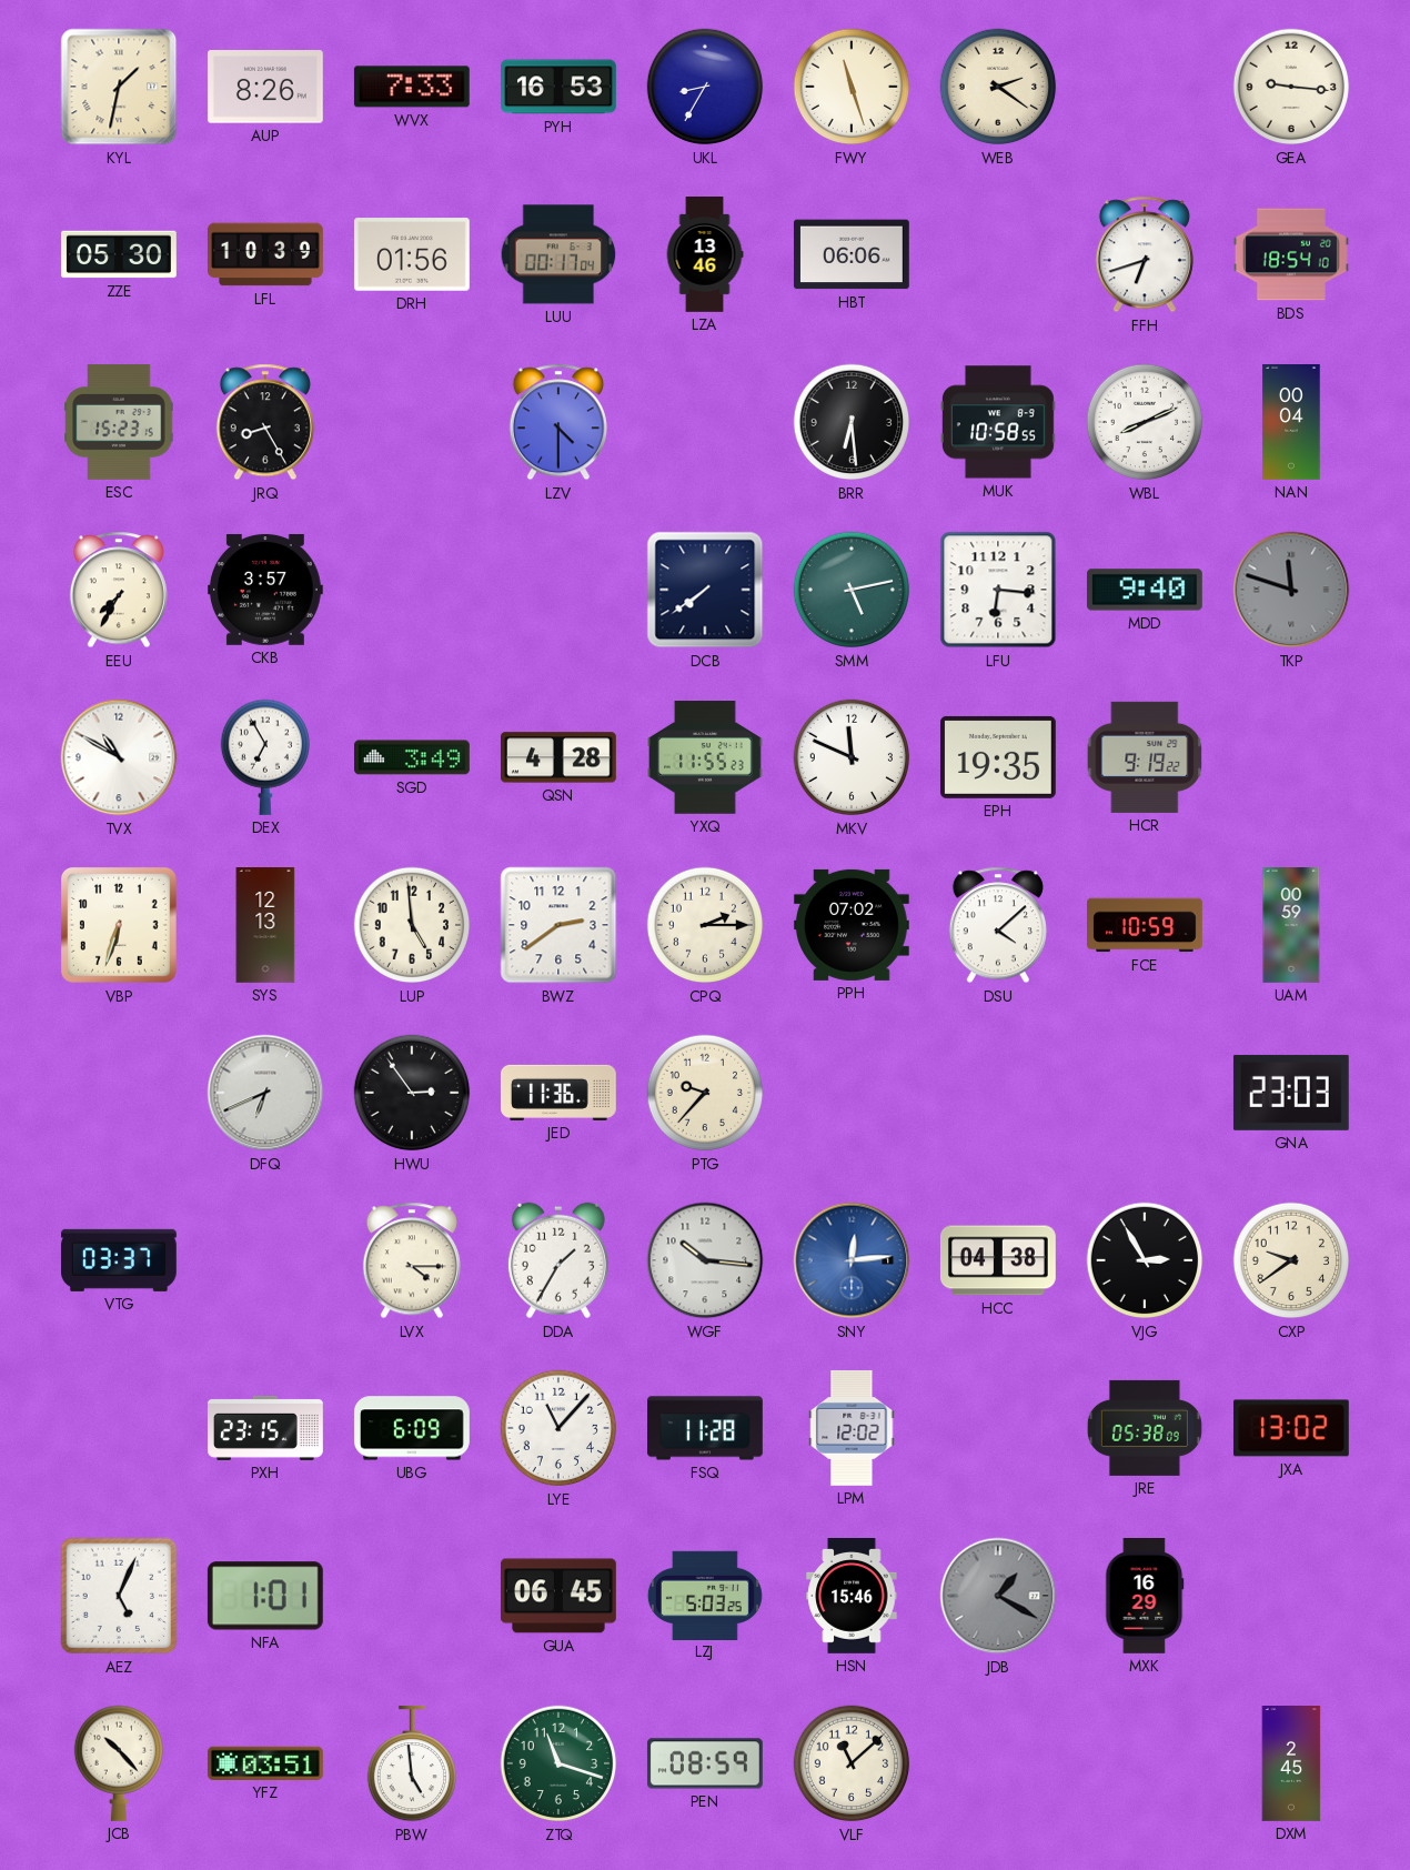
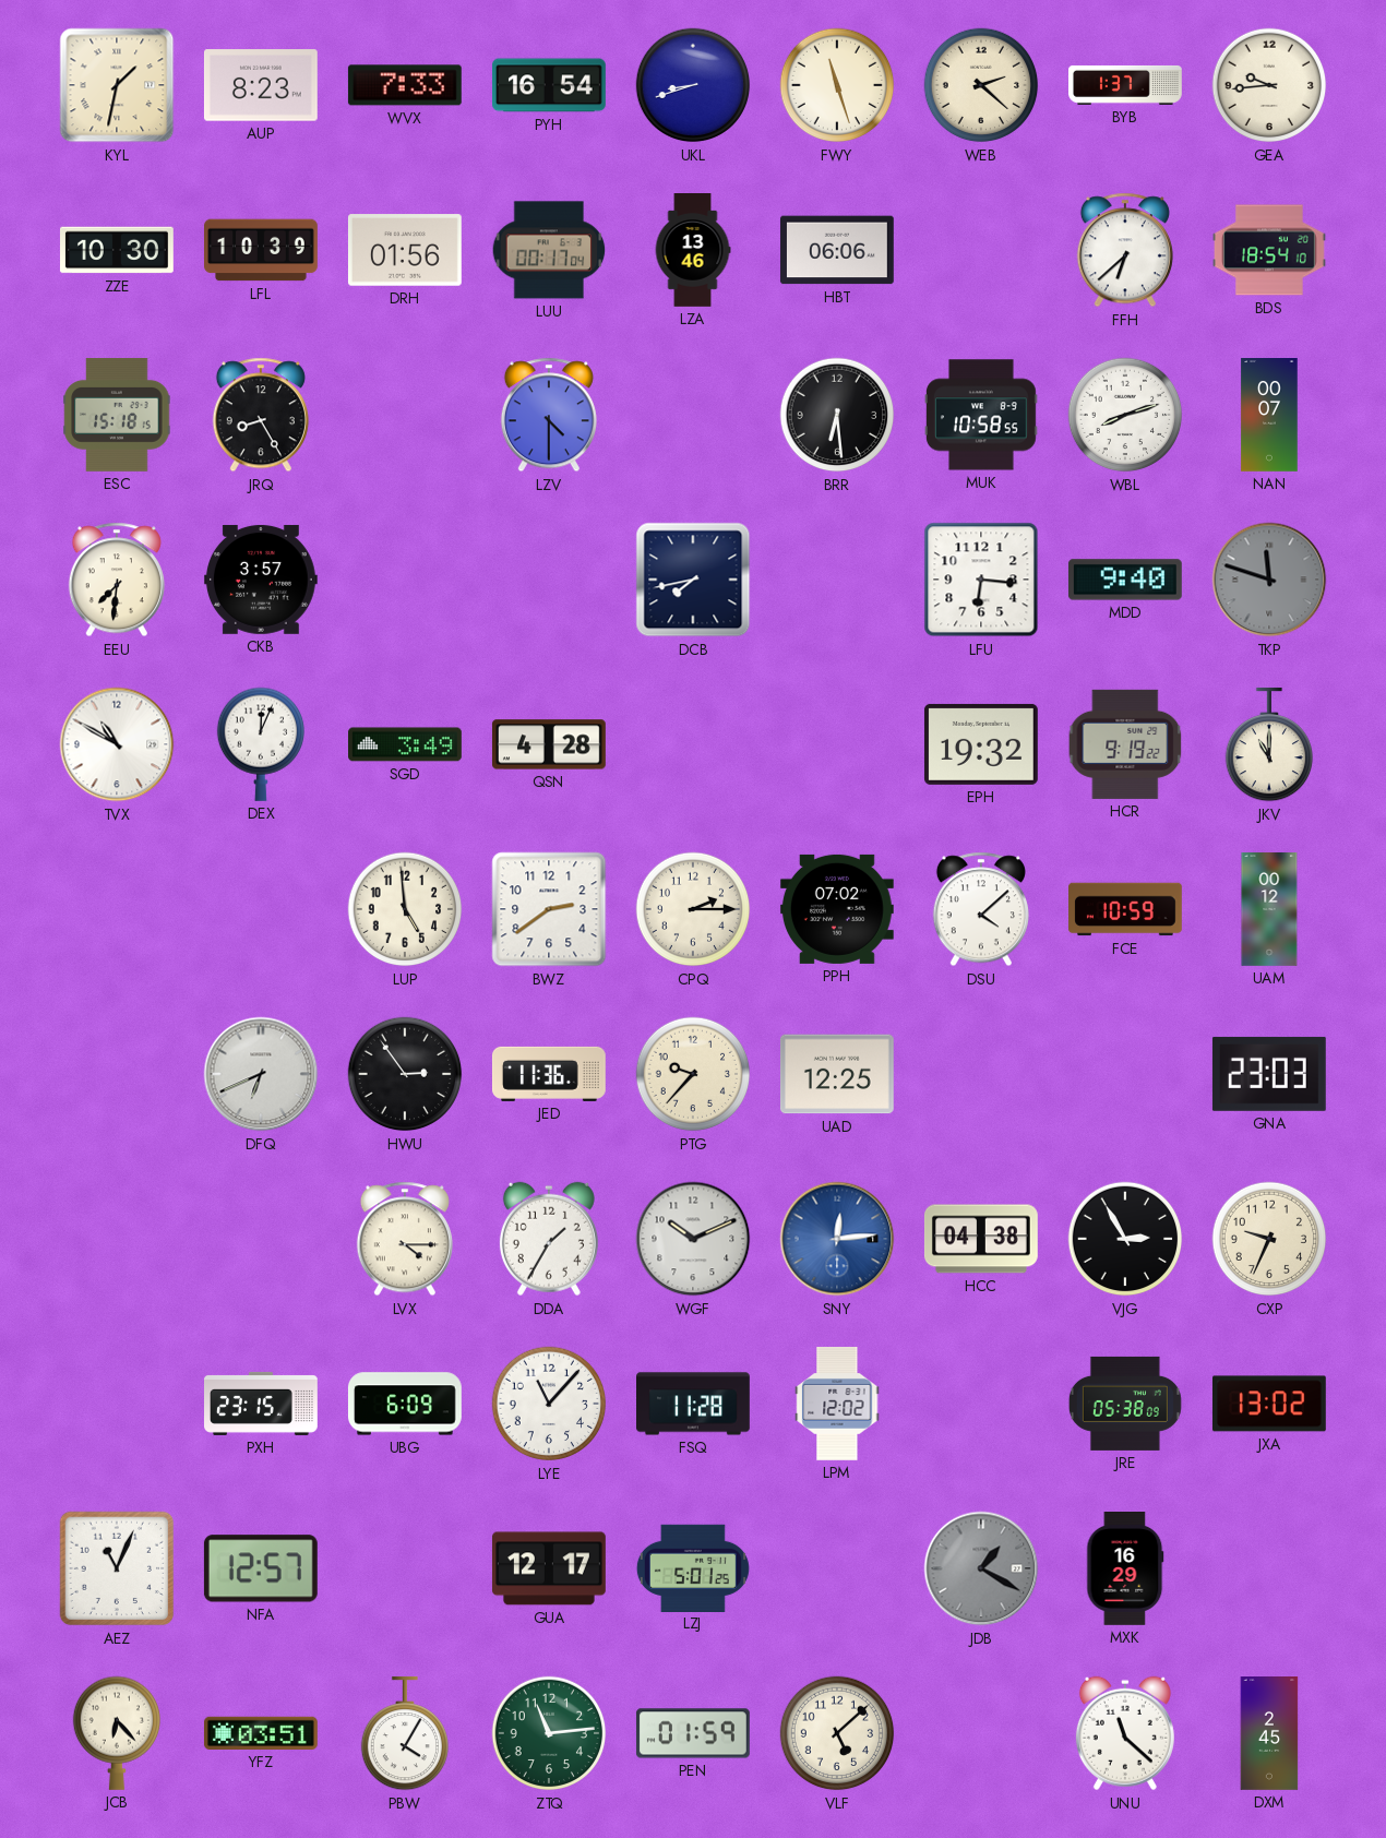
AUP: 8:26 -> 8:23 (261, 85)
PYH: 16:53 -> 16:54 (550, 85)
UKL: 8:35 -> 8:42 (693, 85)
WEB: 2:21 -> 2:22 (981, 85)
BYB: none -> 1:37 (1126, 85)
GEA: 9:16 -> 9:44 (1269, 85)
ZZE: 05:30 -> 10:30 (118, 250)
FFH: 6:42 -> 6:38 (1125, 250)
ESC: 15:23 -> 15:18 (117, 416)
WBL: 8:11 -> 8:12 (1125, 415)
NAN: 00:04 -> 00:07 (1269, 416)
EEU: 7:35 -> 7:31 (117, 580)
DCB: 7:39 -> 7:43 (693, 580)
SMM: 5:13 -> none (852, 590)
DEX: 6:55 -> 12:04 (260, 744)
YXQ: 11:55 -> none (706, 757)
MKV: 11:49 -> none (852, 757)
EPH: 19:35 -> 19:32 (981, 744)
JKV: none -> 11:00 (1268, 744)
VBP: 6:33 -> none (119, 925)
SYS: 12:13 -> none (265, 926)
UAM: 00:59 -> 00:12 (1269, 910)
UAD: none -> 12:25 (837, 1074)
VTG: 03:37 -> none (119, 1260)
WGF: 10:16 -> 10:11 (693, 1239)
CXP: 9:39 -> 9:34 (1269, 1239)
AEZ: 5:04 -> 11:04 (117, 1568)
NFA: 1:01 -> 12:57 (261, 1568)
GUA: 06:45 -> 12:17 (549, 1568)
LZJ: 5:03 -> 5:01 (693, 1567)
HSN: 15:46 -> none (852, 1597)
JCB: 10:23 -> 6:23 (116, 1733)
PBW: 4:59 -> 4:05 (404, 1733)
ZTQ: 11:18 -> 11:14 (549, 1733)
PEN: 08:59 -> 01:59 (693, 1733)
VLF: 11:08 -> 5:08 (837, 1733)
UNU: none -> 11:22 (1125, 1733)
